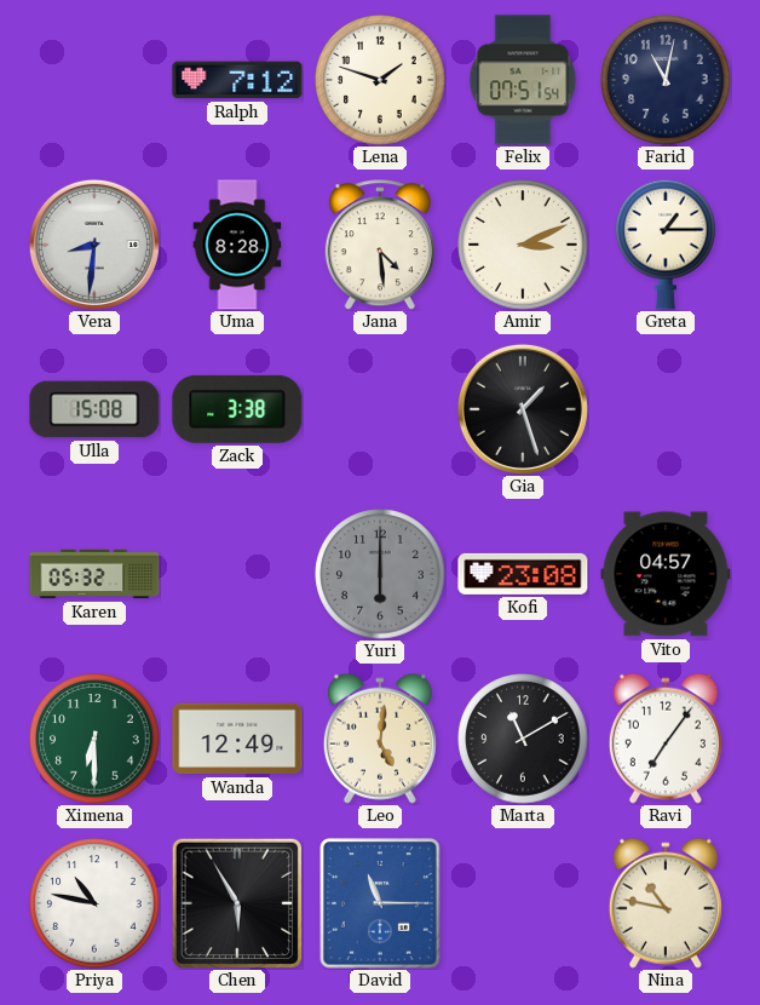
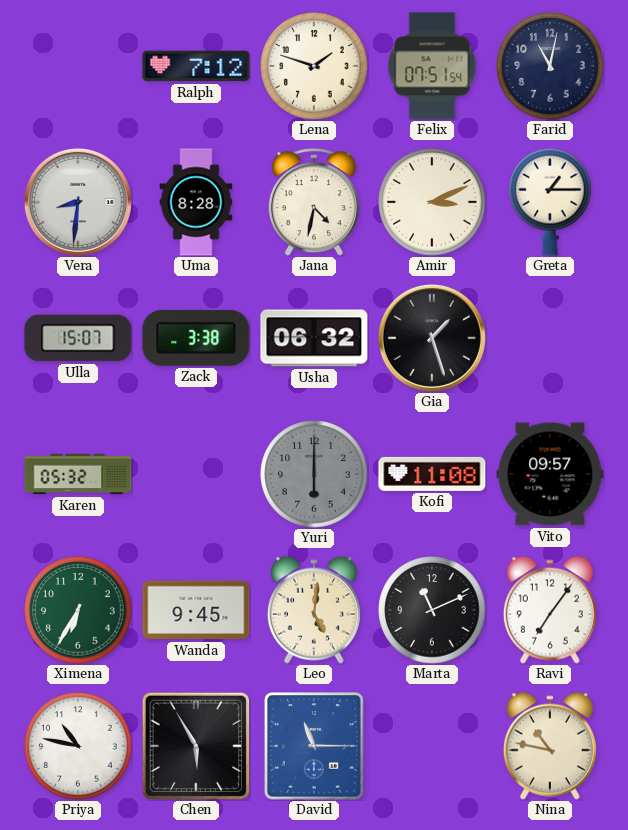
Jana: 4:29 -> 4:32 (314, 202)
Ulla: 15:08 -> 15:07 (78, 338)
Usha: none -> 06:32 (314, 338)
Kofi: 23:08 -> 11:08 (432, 474)
Vito: 04:57 -> 09:57 (550, 474)
Ximena: 6:30 -> 6:35 (78, 610)
Wanda: 12:49 -> 9:45 (196, 610)
Marta: 11:10 -> 11:11 (432, 610)
